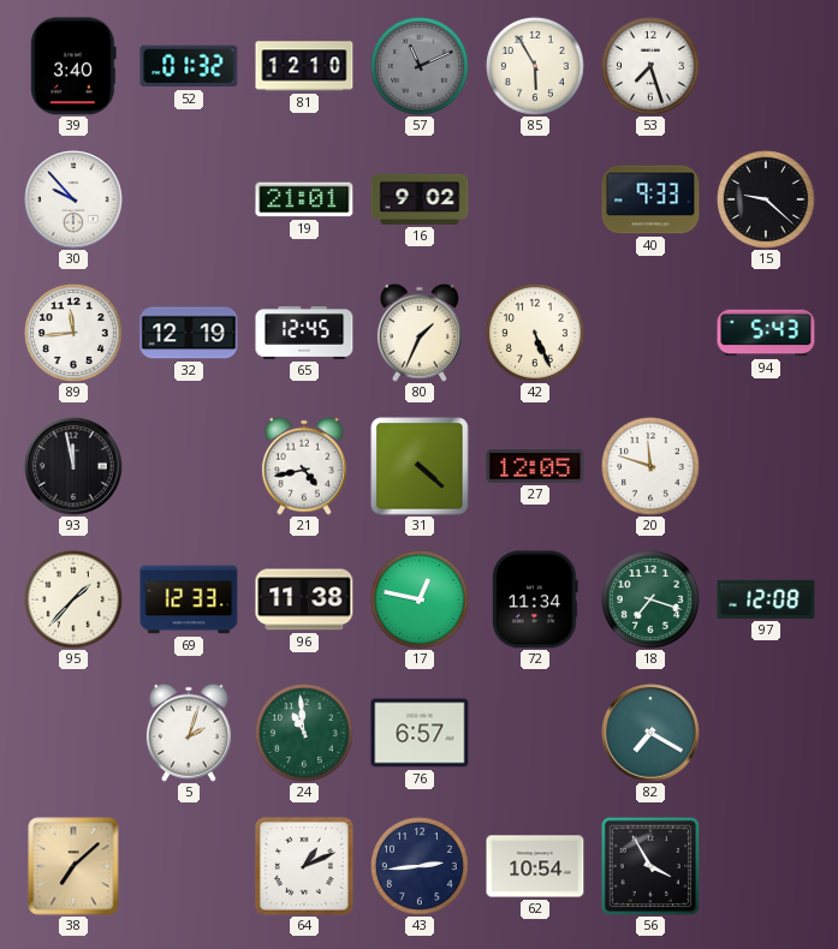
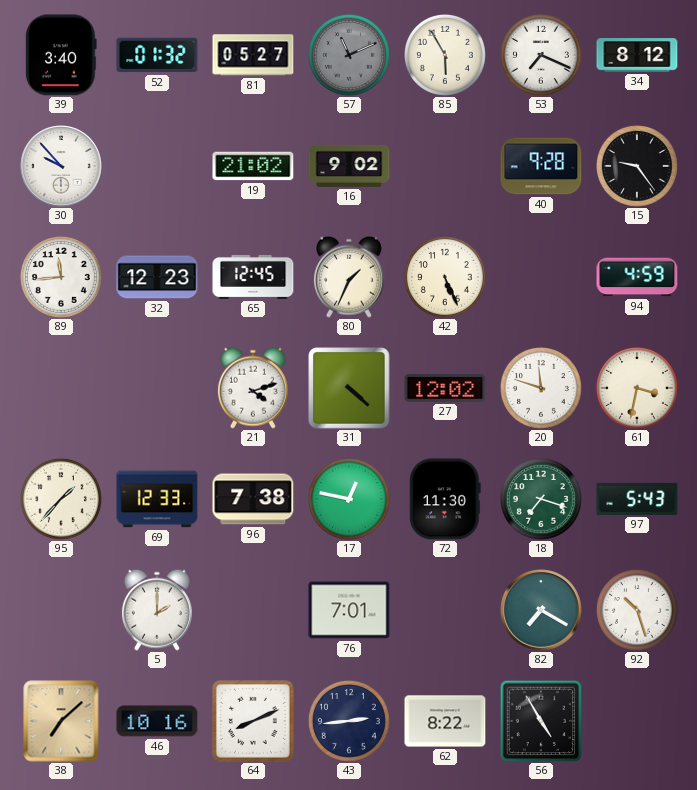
81: 12:10 -> 05:27 (253, 55)
53: 7:27 -> 7:19 (541, 55)
34: none -> 8:12 (637, 55)
19: 21:01 -> 21:02 (253, 166)
40: 9:33 -> 9:28 (541, 166)
15: 9:22 -> 9:24 (637, 166)
32: 12:19 -> 12:23 (157, 277)
94: 5:43 -> 4:59 (637, 277)
93: 11:58 -> none (73, 466)
21: 4:43 -> 4:12 (253, 388)
27: 12:05 -> 12:02 (445, 388)
61: none -> 3:32 (637, 388)
96: 11:38 -> 7:38 (253, 499)
72: 11:34 -> 11:30 (446, 499)
97: 12:08 -> 5:43 (637, 499)
5: 2:03 -> 2:00 (157, 610)
24: 10:59 -> none (304, 733)
76: 6:57 -> 7:01 (349, 610)
92: none -> 10:27 (637, 610)
46: none -> 10:16 (157, 721)
64: 1:11 -> 8:11 (253, 721)
62: 10:54 -> 8:22 (445, 721)
56: 3:55 -> 4:55 (541, 721)
